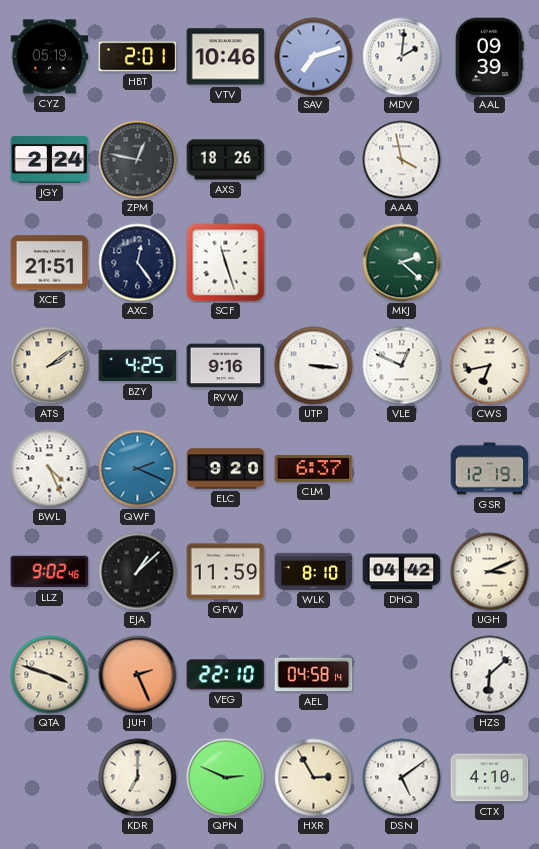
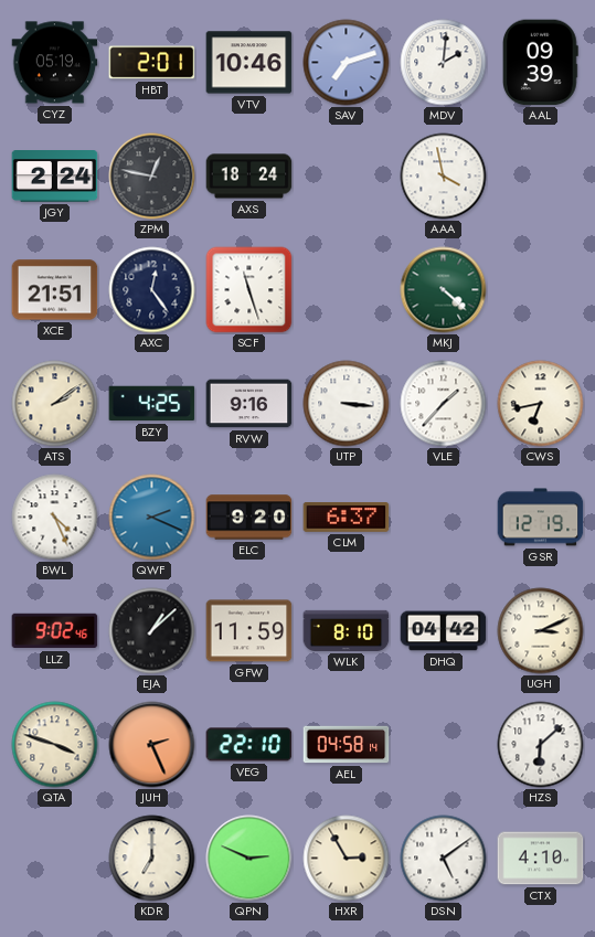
AXS: 18:26 -> 18:24 (249, 177)
MKJ: 2:22 -> 4:22 (444, 290)
VLE: 12:49 -> 1:37 (444, 404)
